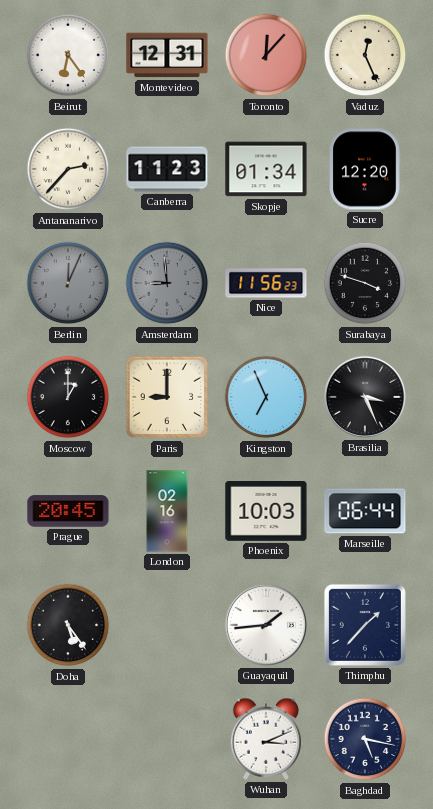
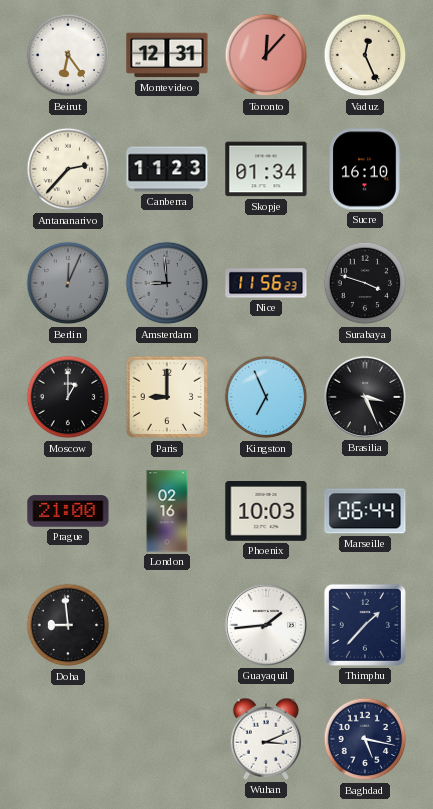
Sucre: 12:20 -> 16:10 (365, 169)
Prague: 20:45 -> 21:00 (68, 511)
Doha: 5:24 -> 8:59 (68, 625)
